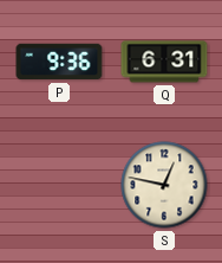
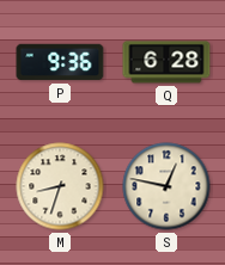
Q: 6:31 -> 6:28 (166, 62)
M: none -> 8:33 (60, 186)
